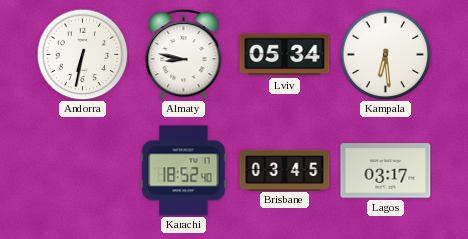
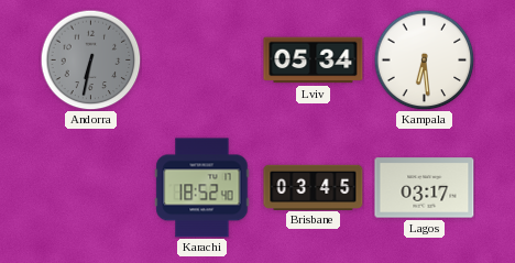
Andorra dial: white -> grey (90, 59)
Almaty: 8:47 -> none (184, 54)
